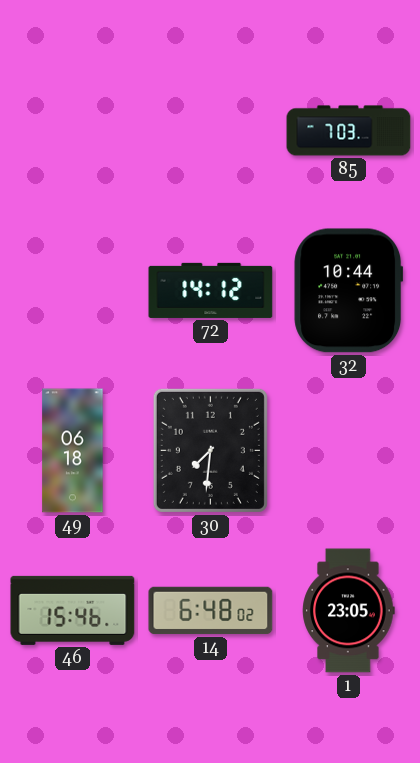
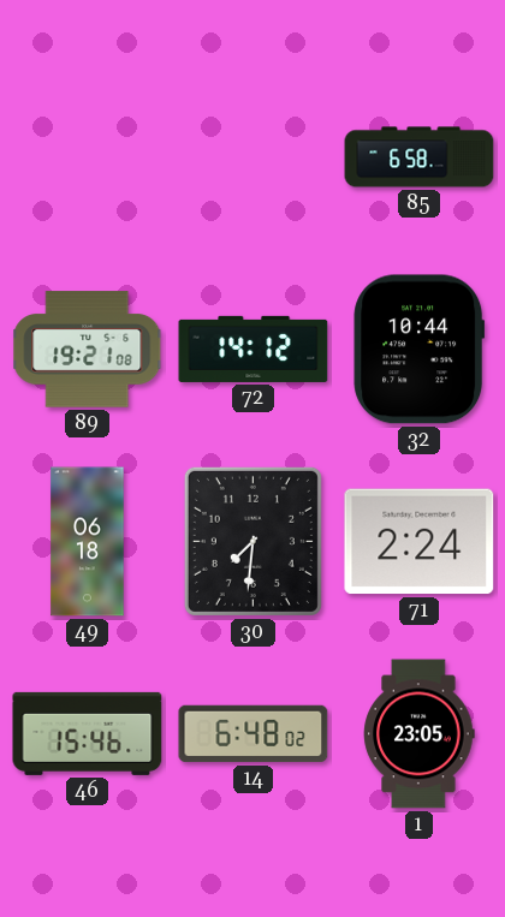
85: 7:03 -> 6:58 (420, 157)
89: none -> 19:21 (88, 350)
71: none -> 2:24 (420, 542)
